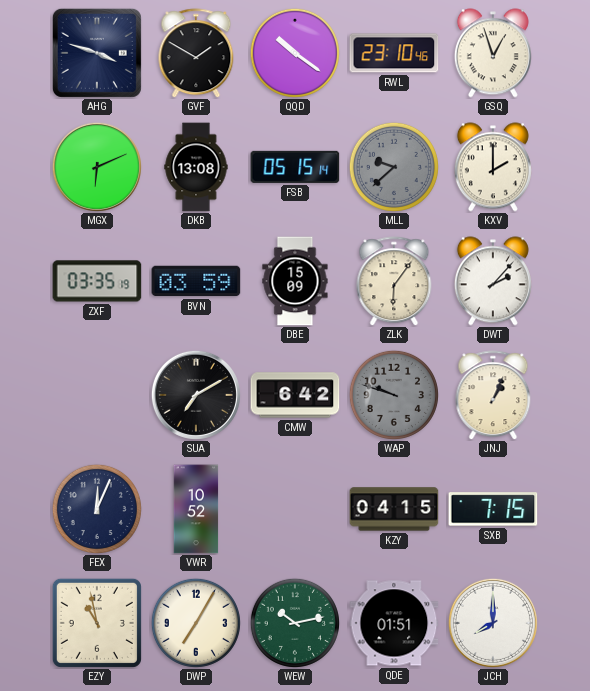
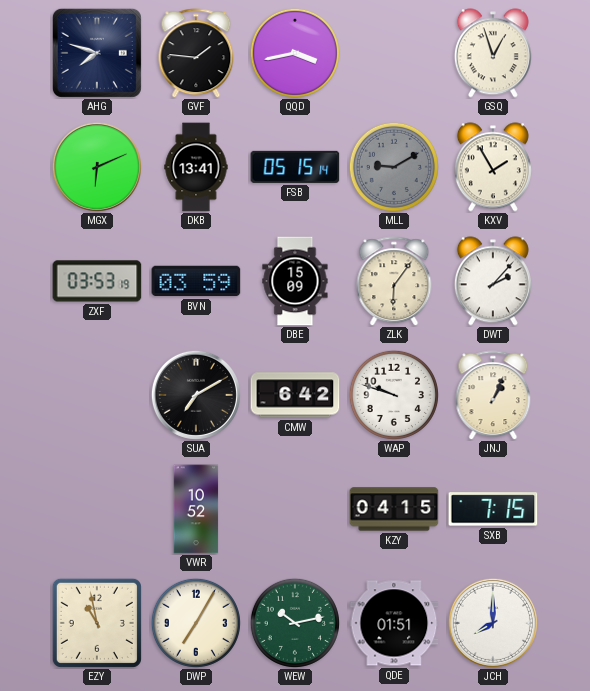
AHG: 3:48 -> 7:48 (97, 53)
GVF: 1:50 -> 1:46 (196, 53)
QQD: 10:21 -> 3:43 (295, 53)
RWL: 23:10 -> none (394, 53)
DKB: 13:08 -> 13:41 (196, 167)
MLL: 9:38 -> 9:10 (394, 167)
KXV: 2:00 -> 1:55 (493, 167)
ZXF: 03:35 -> 03:53 (97, 281)
WAP dial: grey -> white (394, 395)
FEX: 12:04 -> none (97, 509)
